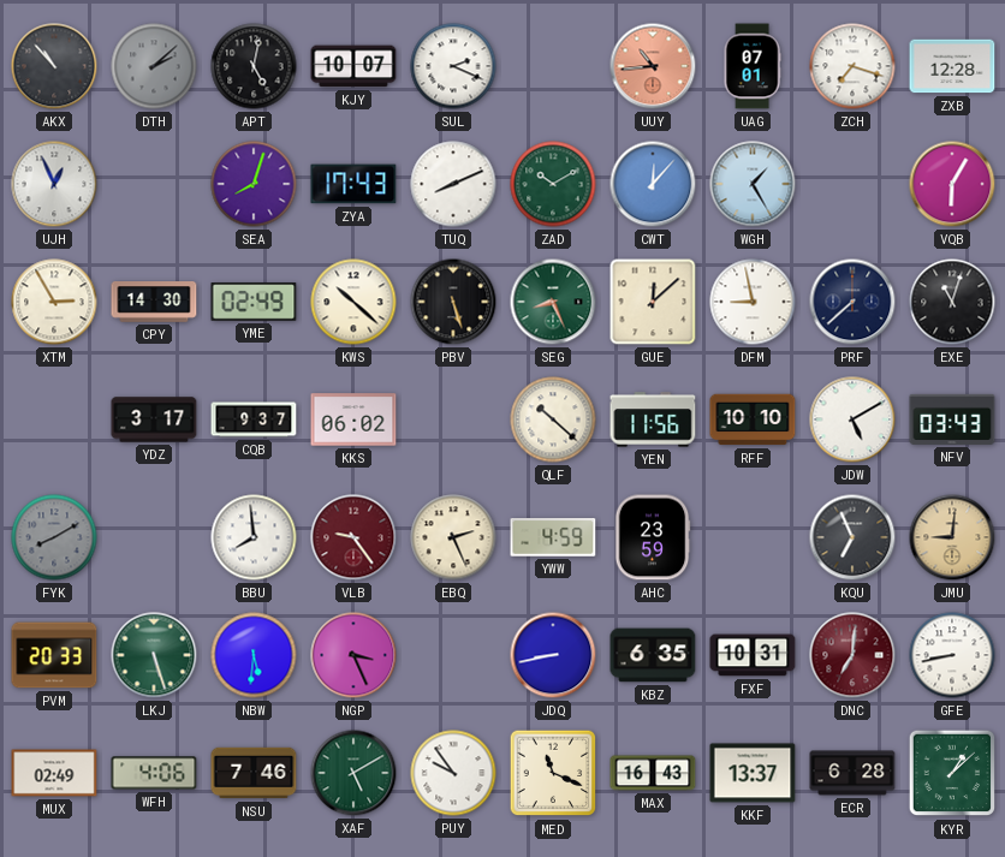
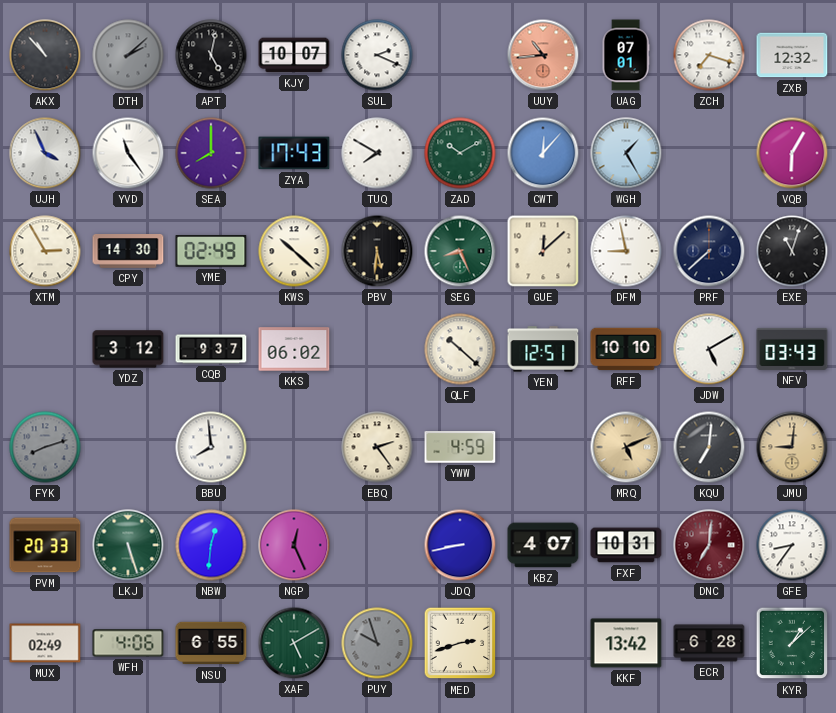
ZXB: 12:28 -> 12:32 (792, 55)
UJH: 12:56 -> 3:56 (45, 153)
YVD: none -> 11:24 (128, 153)
SEA: 8:03 -> 8:00 (211, 153)
TUQ: 8:11 -> 7:50 (377, 153)
PBV: 5:27 -> 5:31 (377, 251)
YDZ: 3:17 -> 3:12 (128, 349)
YEN: 11:56 -> 12:51 (543, 349)
FYK: 8:10 -> 8:12 (45, 447)
VLB: 9:24 -> none (353, 537)
EBQ: 2:26 -> 2:24 (377, 447)
AHC: 23:59 -> none (653, 537)
MRQ: none -> 5:11 (626, 447)
KQU: 6:56 -> 7:01 (709, 447)
NBW: 5:31 -> 12:31 (211, 545)
NGP: 3:26 -> 12:26 (294, 545)
KBZ: 6:35 -> 4:07 (543, 545)
GFE: 8:43 -> 8:36 (792, 545)
NSU: 7:46 -> 6:55 (211, 643)
PUY: 9:54 -> 9:57 (377, 643)
PUY dial: white -> grey (377, 643)
MED: 11:19 -> 2:42 (460, 643)
MAX: 16:43 -> none (653, 773)
KKF: 13:37 -> 13:42 (626, 643)
